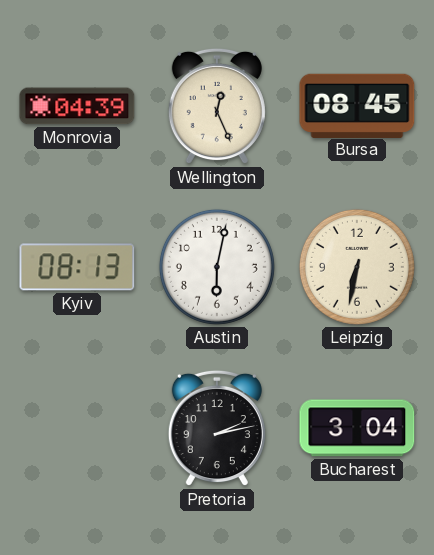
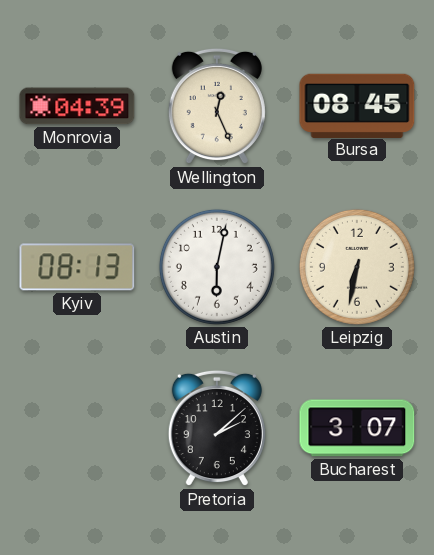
Pretoria: 2:13 -> 2:08 (217, 428)
Bucharest: 3:04 -> 3:07 (357, 428)
